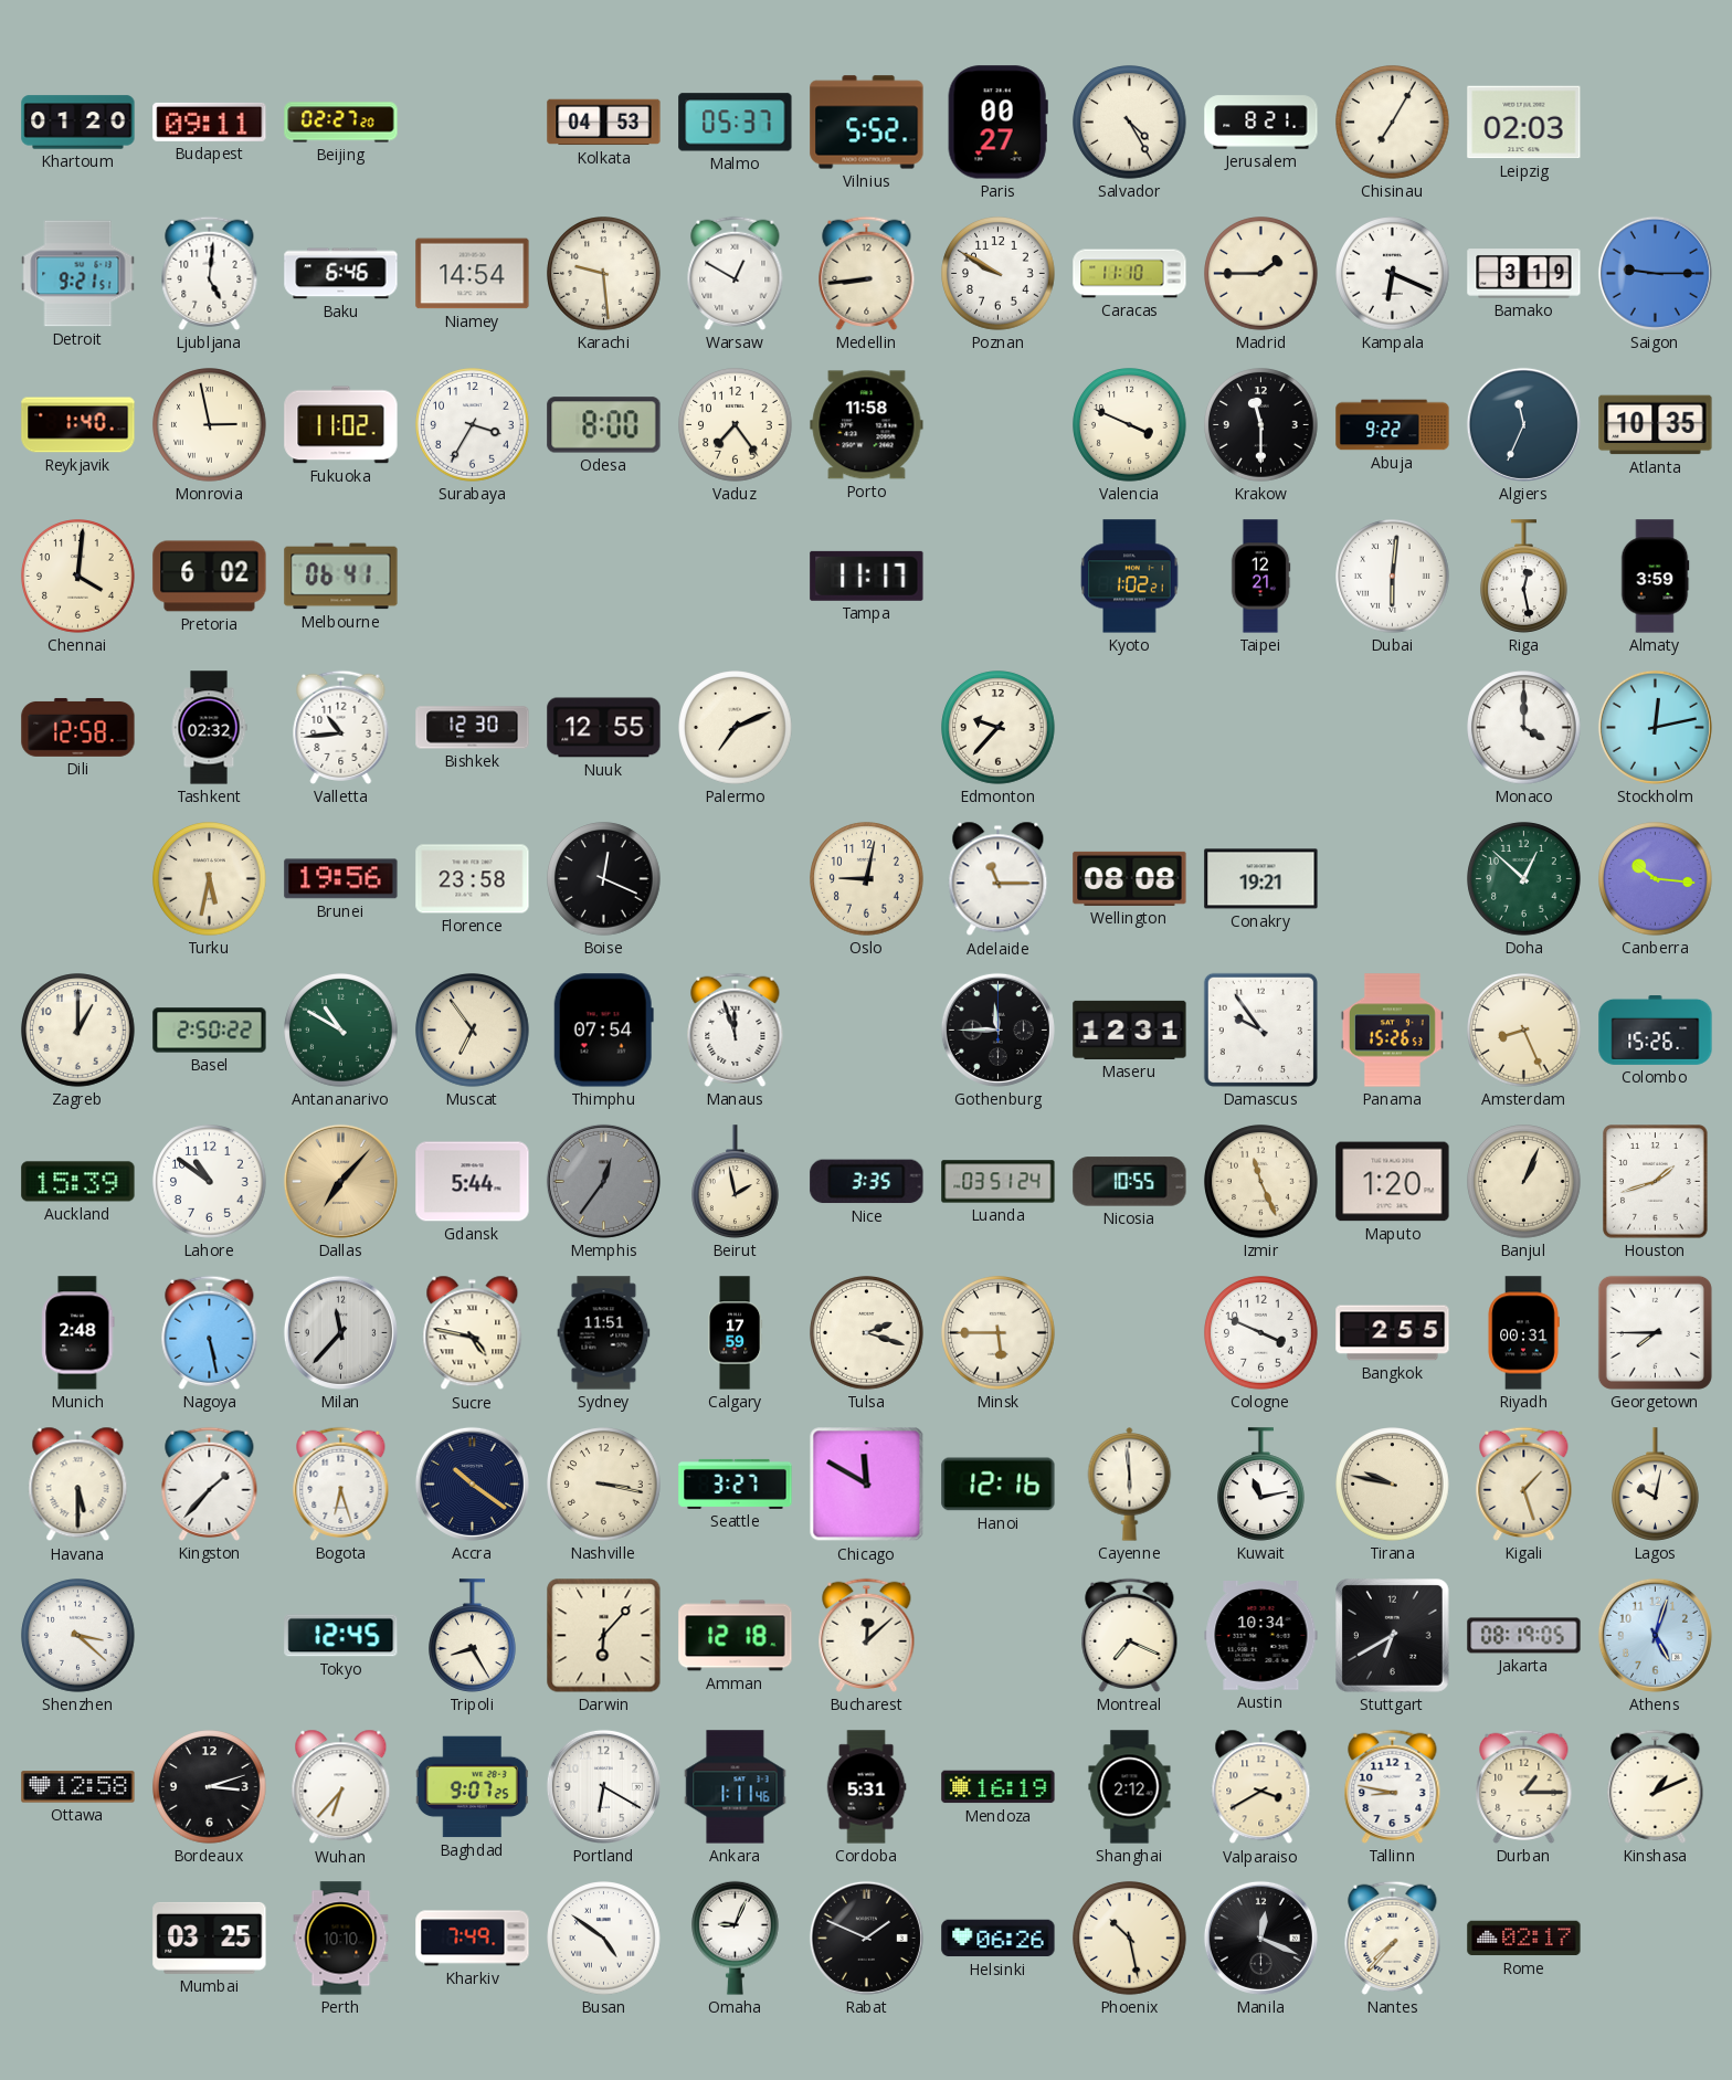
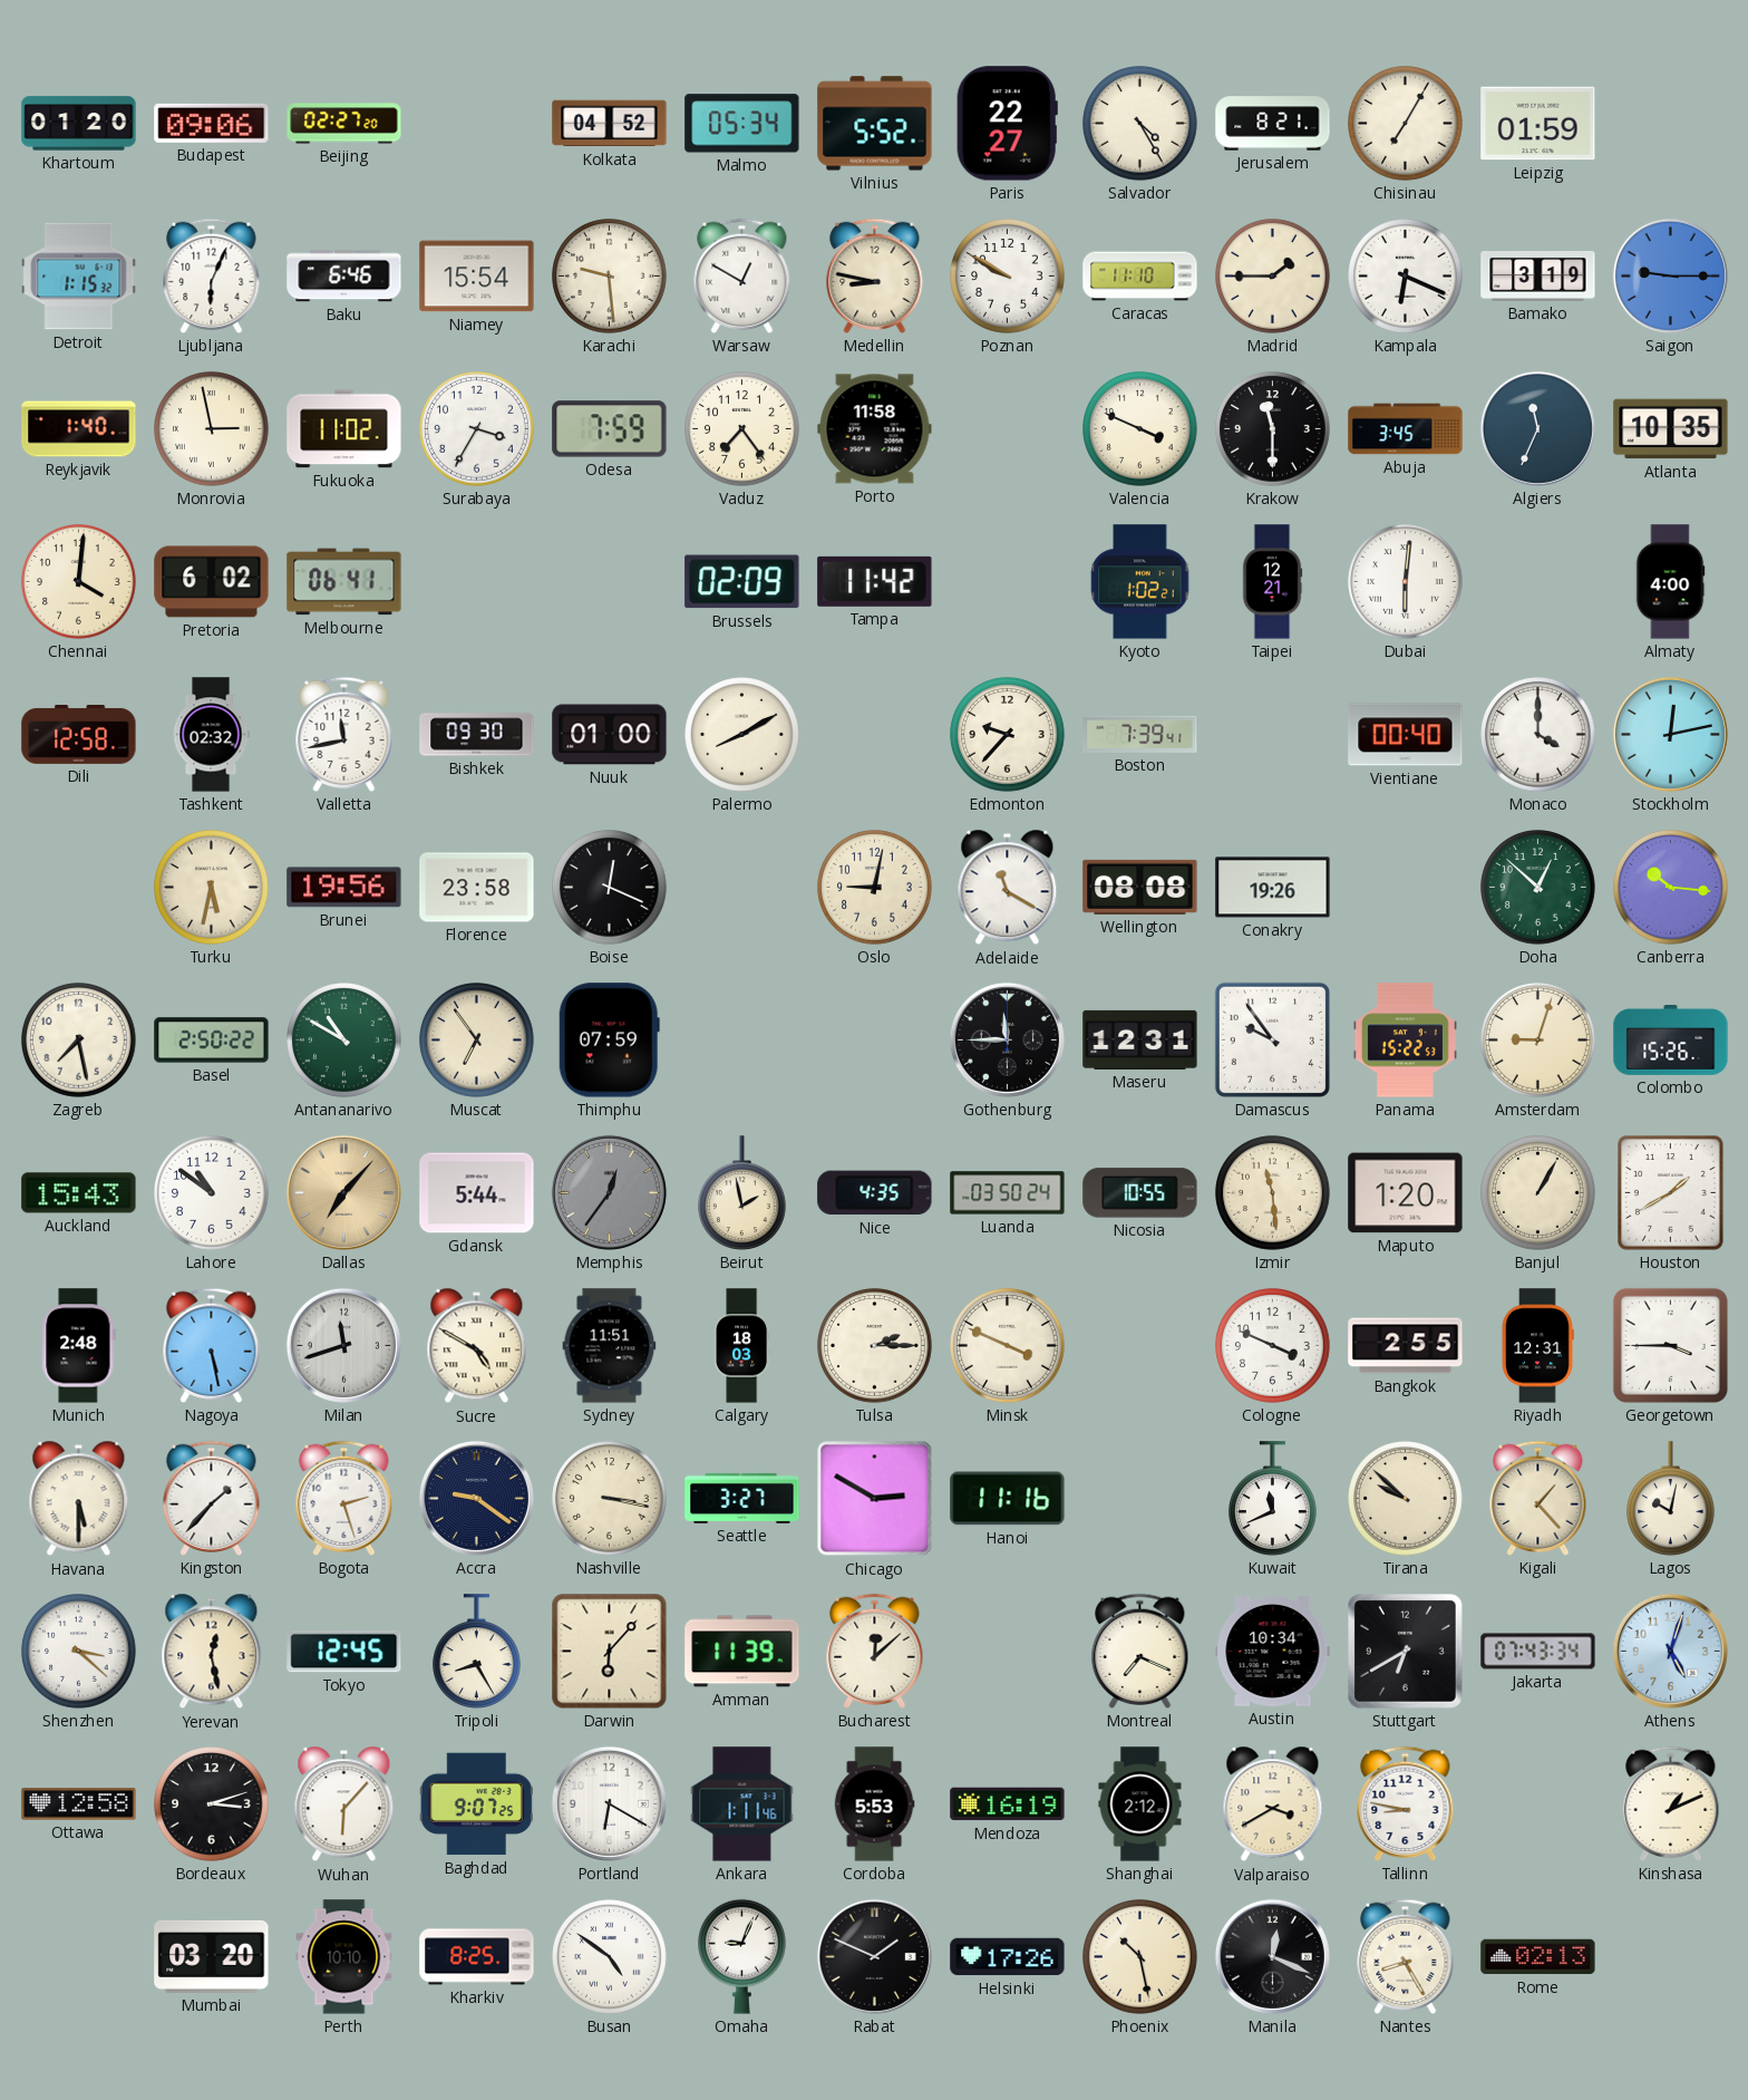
Budapest: 09:11 -> 09:06 (212, 123)
Kolkata: 04:53 -> 04:52 (610, 124)
Malmo: 05:37 -> 05:34 (742, 124)
Paris: 00:27 -> 22:27 (1007, 124)
Leipzig: 02:03 -> 01:59 (1538, 124)
Detroit: 9:21 -> 1:15 (79, 277)
Ljubljana: 5:01 -> 6:04 (212, 275)
Niamey: 14:54 -> 15:54 (477, 277)
Medellin: 8:44 -> 8:47 (875, 275)
Odesa: 8:00 -> 7:59 (610, 429)
Abuja: 9:22 -> 3:45 (1406, 429)
Brussels: none -> 02:09 (742, 582)
Tampa: 11:17 -> 11:42 (875, 581)
Riga: 12:28 -> none (1524, 577)
Almaty: 3:59 -> 4:00 (1670, 582)
Valletta: 10:44 -> 11:43 (344, 734)
Bishkek: 12:30 -> 09:30 (477, 735)
Nuuk: 12:55 -> 01:00 (610, 735)
Palermo: 7:11 -> 8:10 (742, 735)
Boston: none -> 7:39 (1140, 734)
Vientiane: none -> 00:40 (1406, 735)
Adelaide: 11:15 -> 11:20 (1008, 888)
Conakry: 19:21 -> 19:26 (1273, 888)
Zagreb: 1:00 -> 7:28 (79, 1041)
Thimphu: 07:54 -> 07:59 (609, 1041)
Manaus: 11:57 -> none (736, 1030)
Panama: 15:26 -> 15:22 (1405, 1041)
Amsterdam: 8:26 -> 9:03 (1538, 1041)
Auckland: 15:39 -> 15:43 (79, 1193)
Nice: 3:35 -> 4:35 (875, 1193)
Luanda: 03:51 -> 03:50 (1008, 1193)
Izmir: 11:26 -> 11:29 (1273, 1193)
Banjul: 1:04 -> 1:05 (1538, 1193)
Houston: 1:42 -> 1:40 (1671, 1193)
Milan: 11:37 -> 11:42 (343, 1345)
Sucre: 4:47 -> 4:50 (477, 1346)
Calgary: 17:59 -> 18:03 (742, 1346)
Tulsa: 2:18 -> 2:15 (875, 1346)
Minsk: 5:45 -> 3:49 (1008, 1346)
Riyadh: 00:31 -> 12:31 (1537, 1346)
Georgetown: 7:45 -> 3:45 (1670, 1345)
Bogota: 6:27 -> 2:27 (344, 1498)
Accra: 10:21 -> 9:21 (476, 1498)
Chicago: 11:50 -> 2:50 (875, 1499)
Hanoi: 12:16 -> 11:16 (1008, 1499)
Cayenne: 5:59 -> none (1130, 1485)
Kuwait: 11:13 -> 11:41 (1273, 1499)
Tirana: 9:47 -> 9:52 (1406, 1499)
Kigali: 1:27 -> 1:23 (1538, 1498)
Yerevan: none -> 12:28 (212, 1652)
Amman: 12:18 -> 11:39 (742, 1652)
Jakarta: 08:19 -> 07:43 (1538, 1652)
Wuhan: 6:37 -> 6:07 (344, 1804)
Cordoba: 5:31 -> 5:53 (874, 1804)
Durban: 1:15 -> none (1524, 1786)
Mumbai: 03:25 -> 03:20 (212, 1956)
Kharkiv: 7:49 -> 8:25 (477, 1957)
Helsinki: 06:26 -> 17:26 (1008, 1957)
Nantes: 7:37 -> 8:25 (1406, 1956)
Rome: 02:17 -> 02:13 (1538, 1957)
